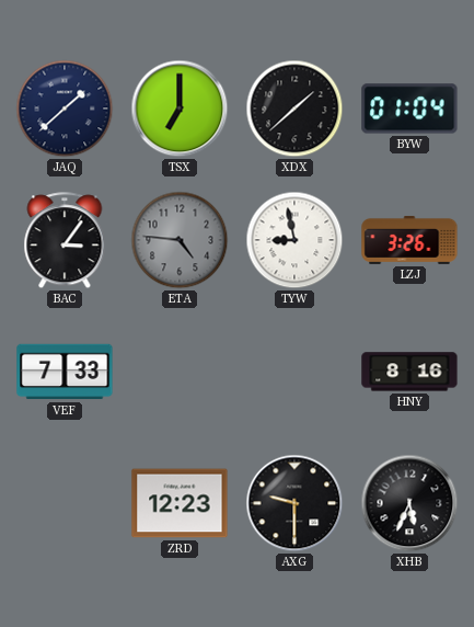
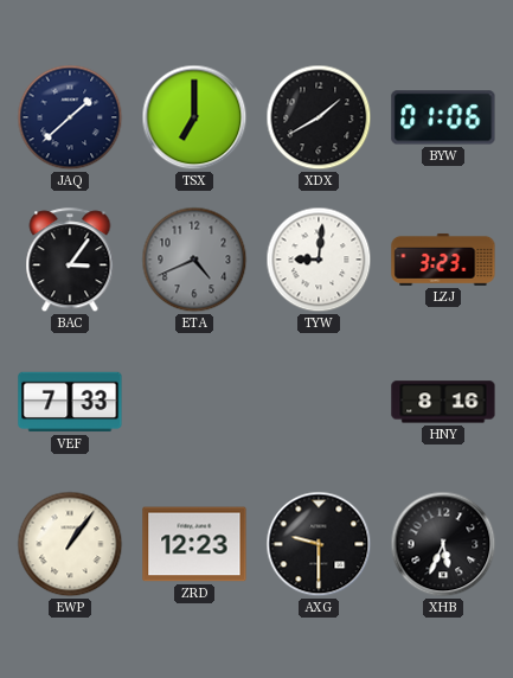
XDX: 1:38 -> 1:40 (319, 117)
BYW: 01:04 -> 01:06 (443, 117)
ETA: 4:46 -> 4:41 (194, 260)
TYW: 8:58 -> 9:01 (319, 260)
LZJ: 3:26 -> 3:23 (443, 260)
EWP: none -> 1:06 (70, 544)
